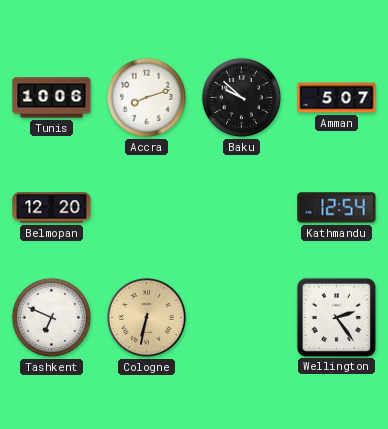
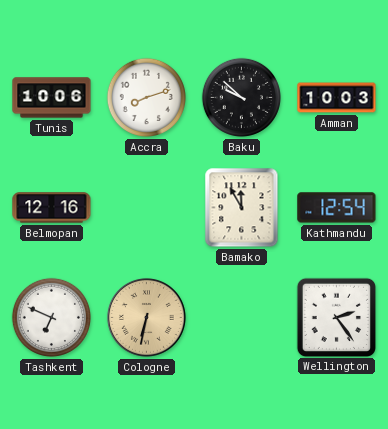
Amman: 5:07 -> 10:03 (337, 98)
Belmopan: 12:20 -> 12:16 (52, 208)
Bamako: none -> 11:55 (242, 208)
